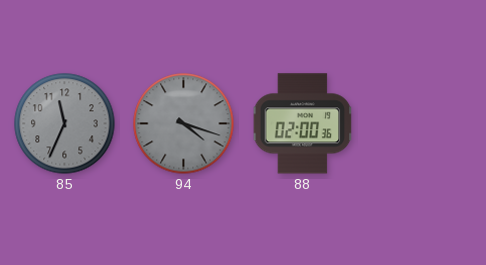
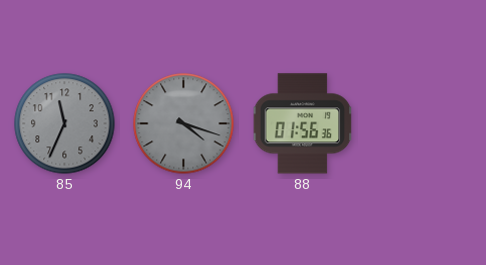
88: 02:00 -> 01:56 (303, 124)
